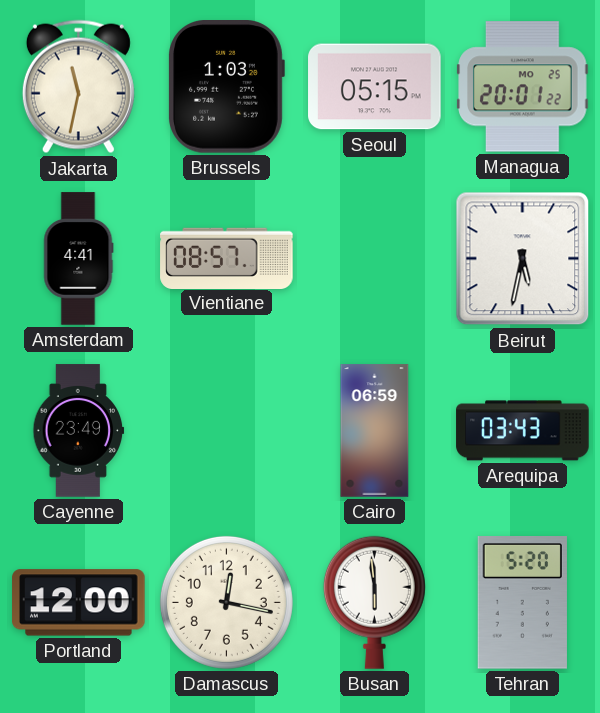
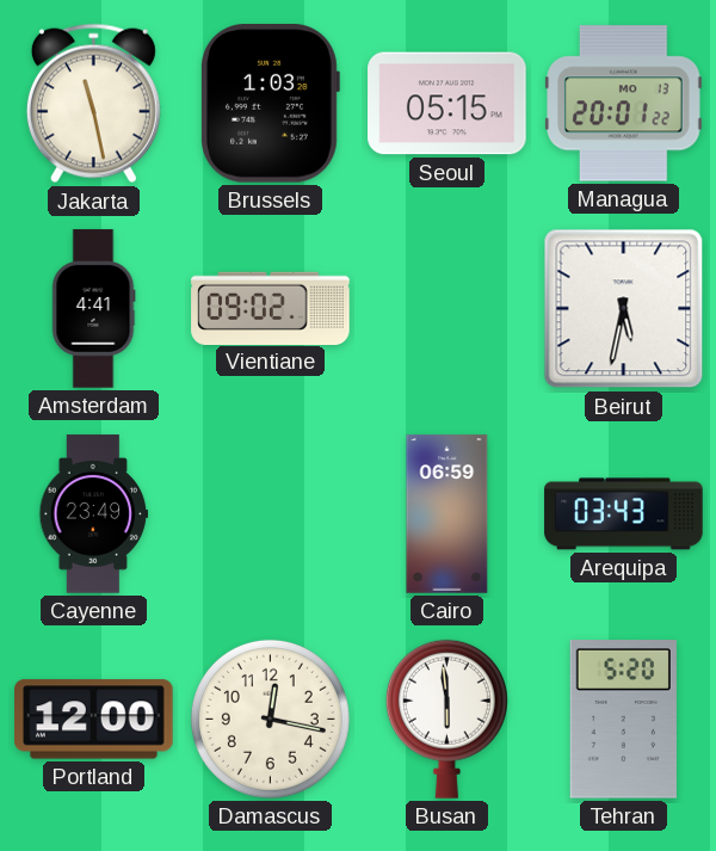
Jakarta: 11:32 -> 11:28 (93, 104)
Managua date: MO 25 -> MO 13 (624, 104)
Vientiane: 08:57 -> 09:02 (271, 308)
